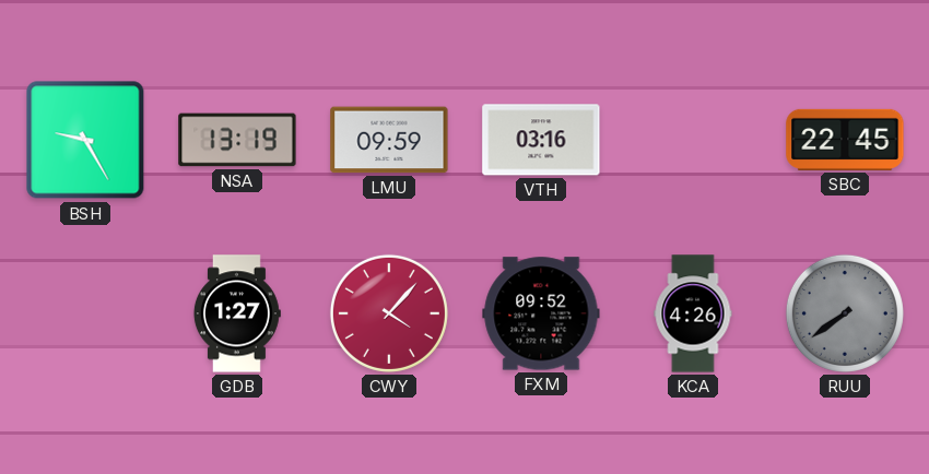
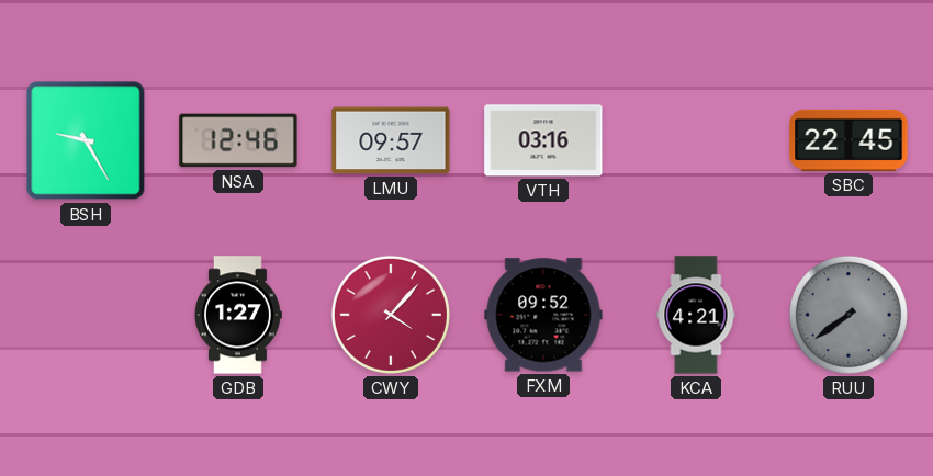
NSA: 13:19 -> 12:46 (238, 140)
LMU: 09:59 -> 09:57 (391, 140)
KCA: 4:26 -> 4:21 (696, 315)
